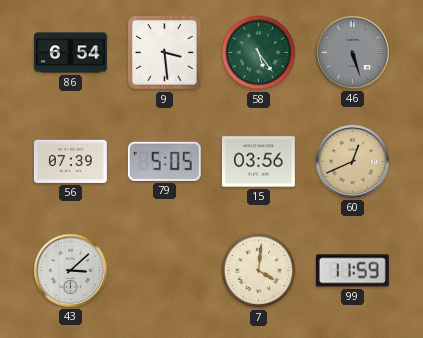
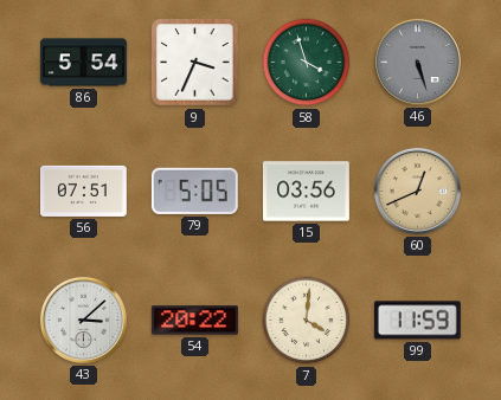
86: 6:54 -> 5:54 (84, 63)
9: 3:29 -> 3:34 (195, 63)
58: 5:24 -> 3:57 (307, 63)
56: 07:39 -> 07:51 (83, 191)
54: none -> 20:22 (194, 321)
